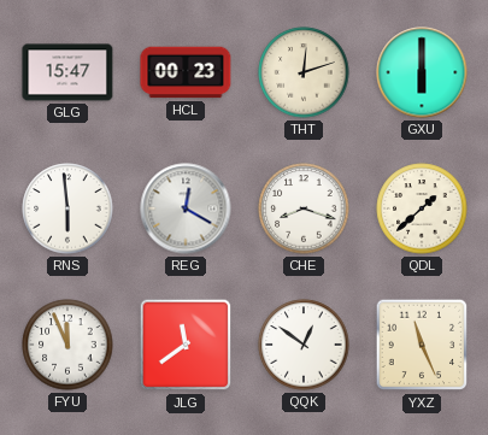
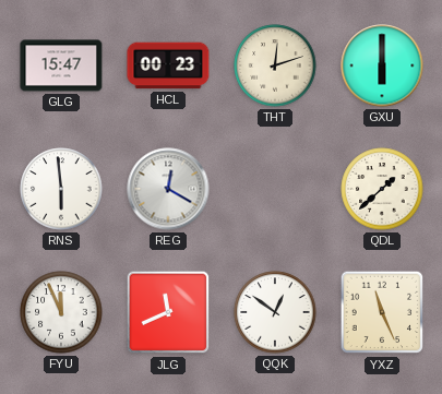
CHE: 8:18 -> none (304, 208)
JLG: 11:39 -> 11:41 (168, 312)
